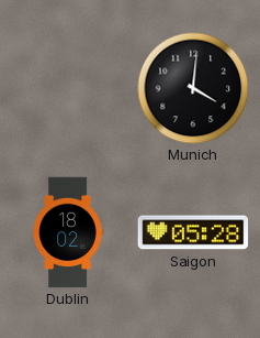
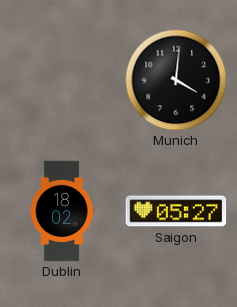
Saigon: 05:28 -> 05:27 (176, 211)
